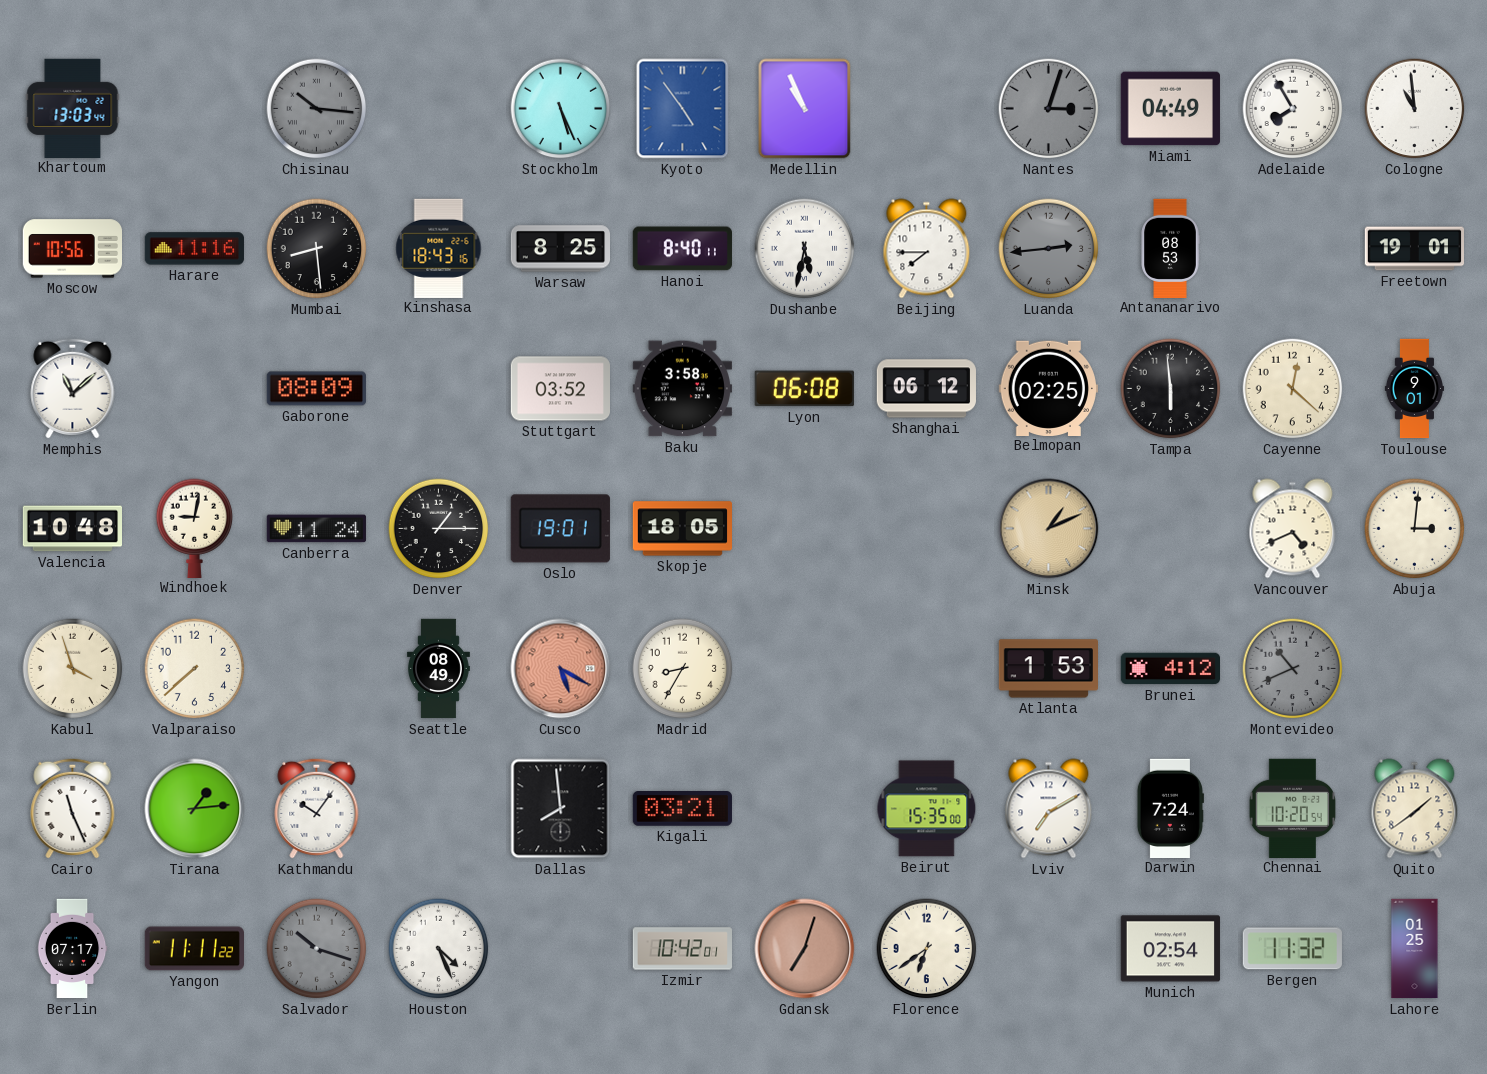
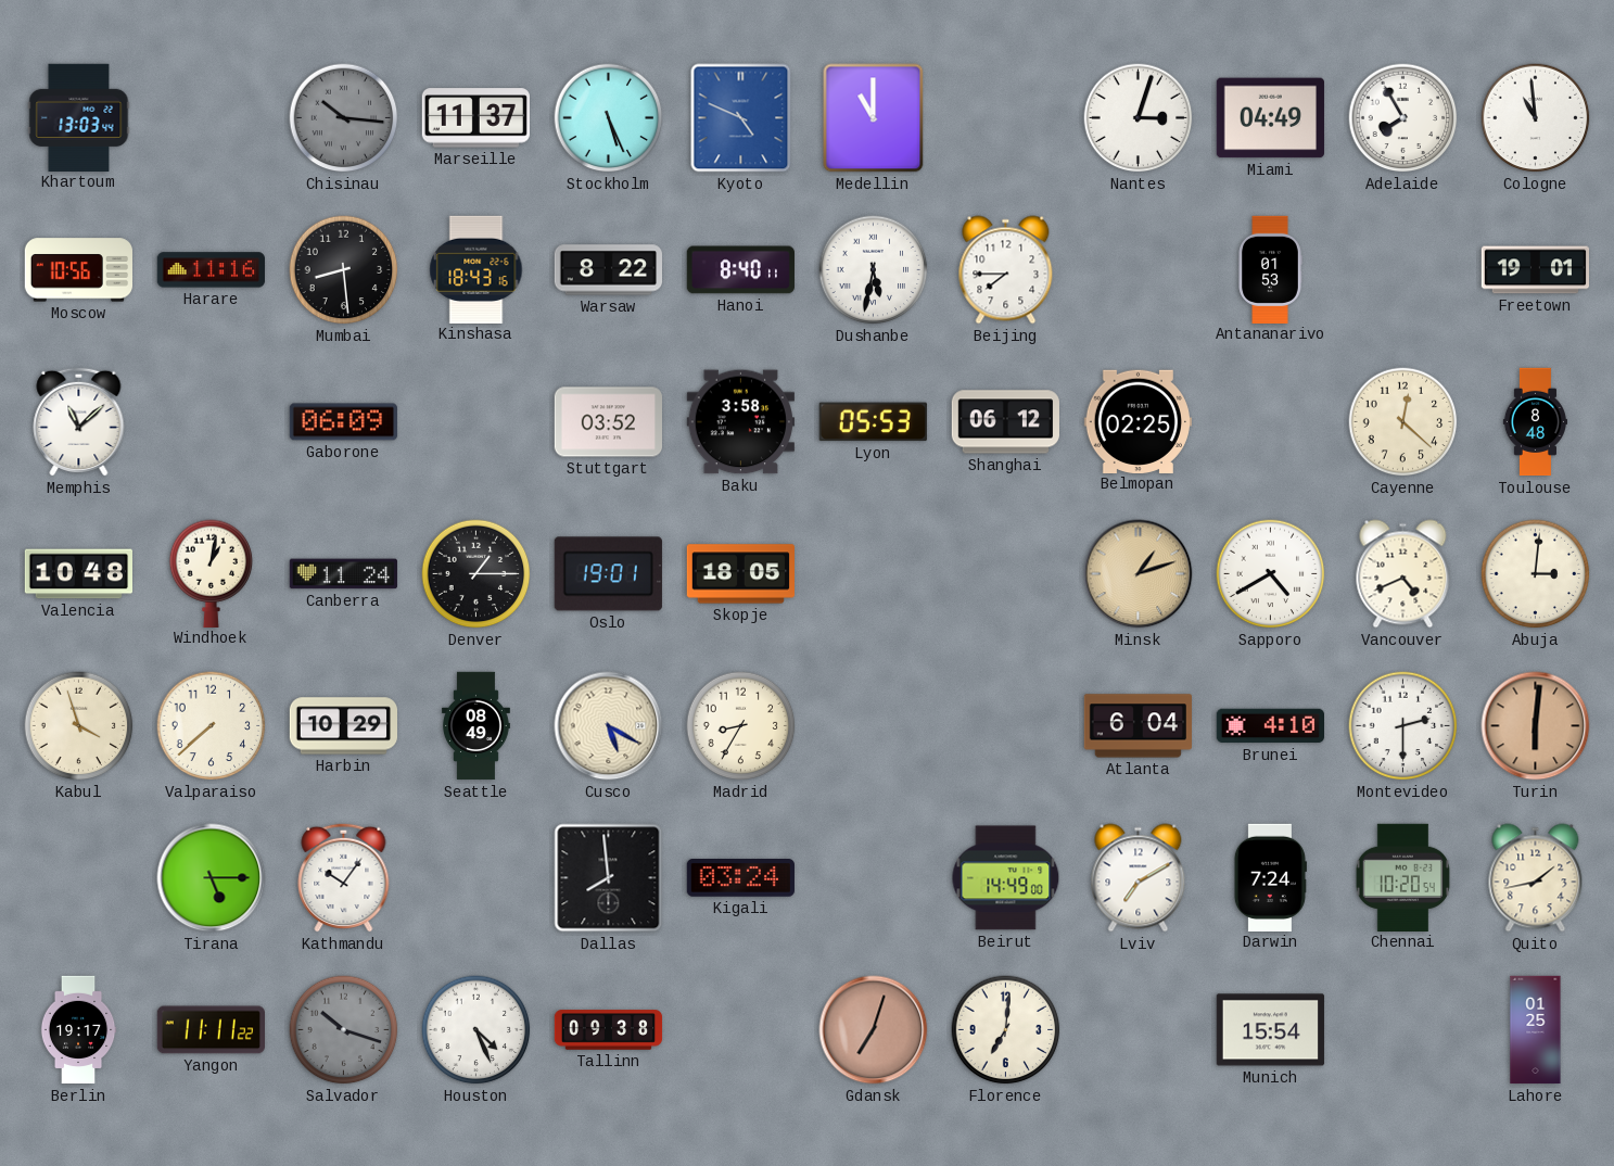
Marseille: none -> 11:37 (475, 118)
Kyoto: 4:54 -> 4:49 (741, 118)
Medellin: 10:56 -> 11:00 (874, 118)
Nantes dial: grey -> white (1139, 118)
Warsaw: 8:25 -> 8:22 (608, 270)
Luanda: 2:44 -> none (1049, 249)
Antananarivo: 08:53 -> 01:53 (1270, 269)
Gaborone: 08:09 -> 06:09 (343, 422)
Lyon: 06:08 -> 05:53 (873, 422)
Tampa: 5:59 -> none (1171, 389)
Toulouse: 9:01 -> 8:48 (1535, 422)
Windhoek: 9:02 -> 1:02 (212, 573)
Minsk: 1:11 -> 1:12 (1139, 574)
Sapporo: none -> 4:40 (1271, 574)
Harbin: none -> 10:29 (344, 726)
Cusco dial: salmon -> cream (609, 726)
Atlanta: 1:53 -> 6:04 (1138, 726)
Brunei: 4:12 -> 4:10 (1270, 726)
Montevideo: 10:41 -> 2:30 (1403, 726)
Montevideo dial: grey -> white (1403, 726)
Turin: none -> 6:01 (1536, 726)
Cairo: 11:26 -> none (73, 808)
Tirana: 1:14 -> 5:15 (212, 878)
Kigali: 03:21 -> 03:24 (740, 878)
Beirut: 15:35 -> 14:49 (1006, 878)
Quito: 1:39 -> 1:43 (1536, 878)
Berlin: 07:17 -> 19:17 (78, 1030)
Tallinn: none -> 09:38 (609, 1030)
Izmir: 10:42 -> none (682, 949)
Florence: 6:39 -> 7:01 (1006, 1030)
Munich: 02:54 -> 15:54 (1270, 1030)
Bergen: 11:32 -> none (1292, 949)
